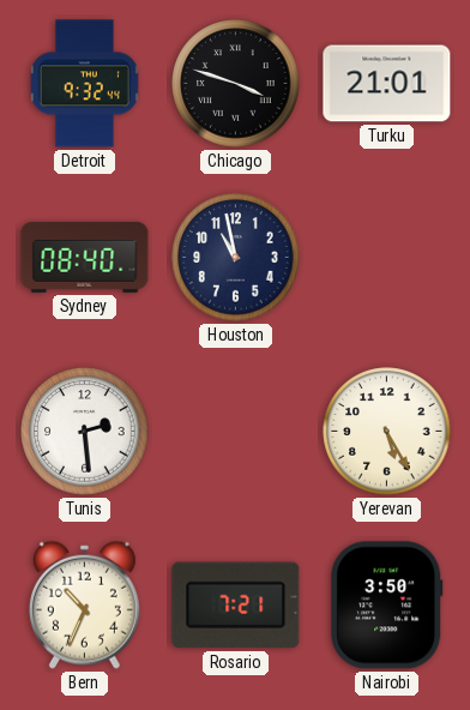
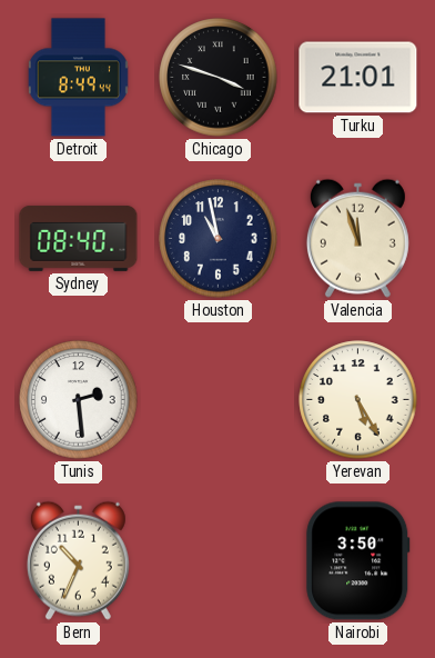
Detroit: 9:32 -> 8:49 (78, 78)
Valencia: none -> 11:57 (357, 238)
Rosario: 7:21 -> none (236, 606)
